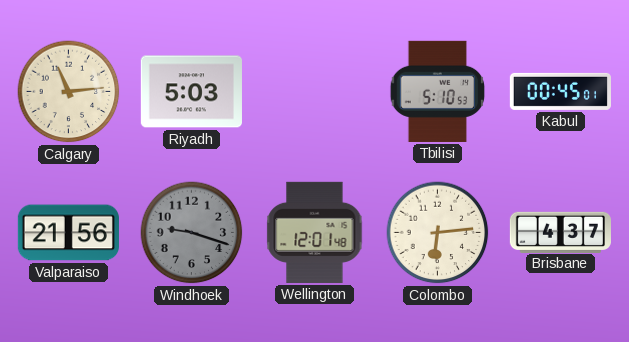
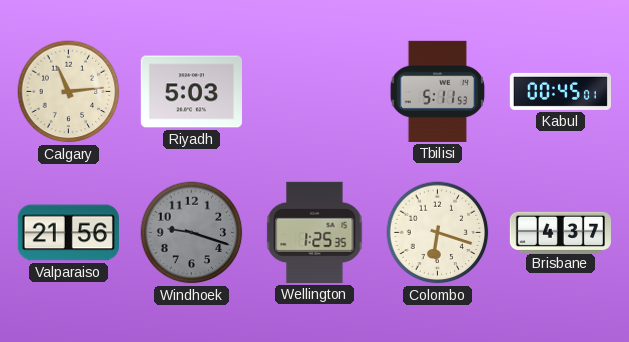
Tbilisi: 5:10 -> 5:11 (438, 91)
Wellington: 12:01 -> 1:25 (315, 232)
Colombo: 6:14 -> 6:18 (438, 233)
